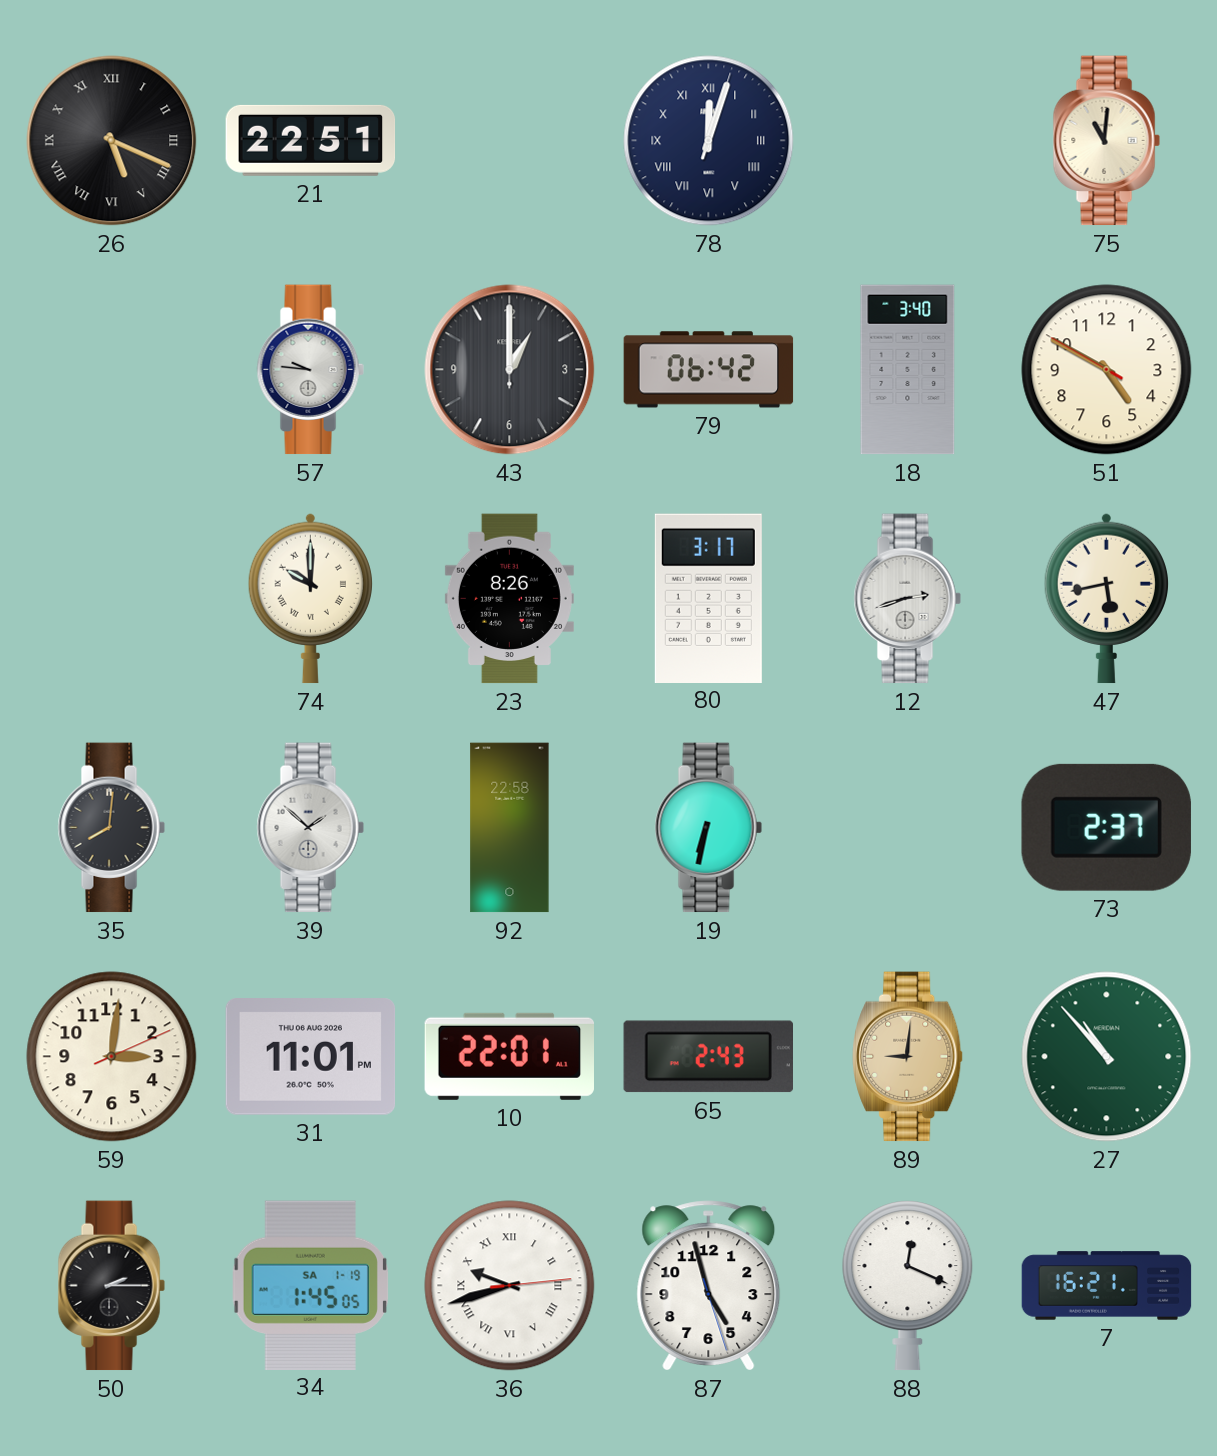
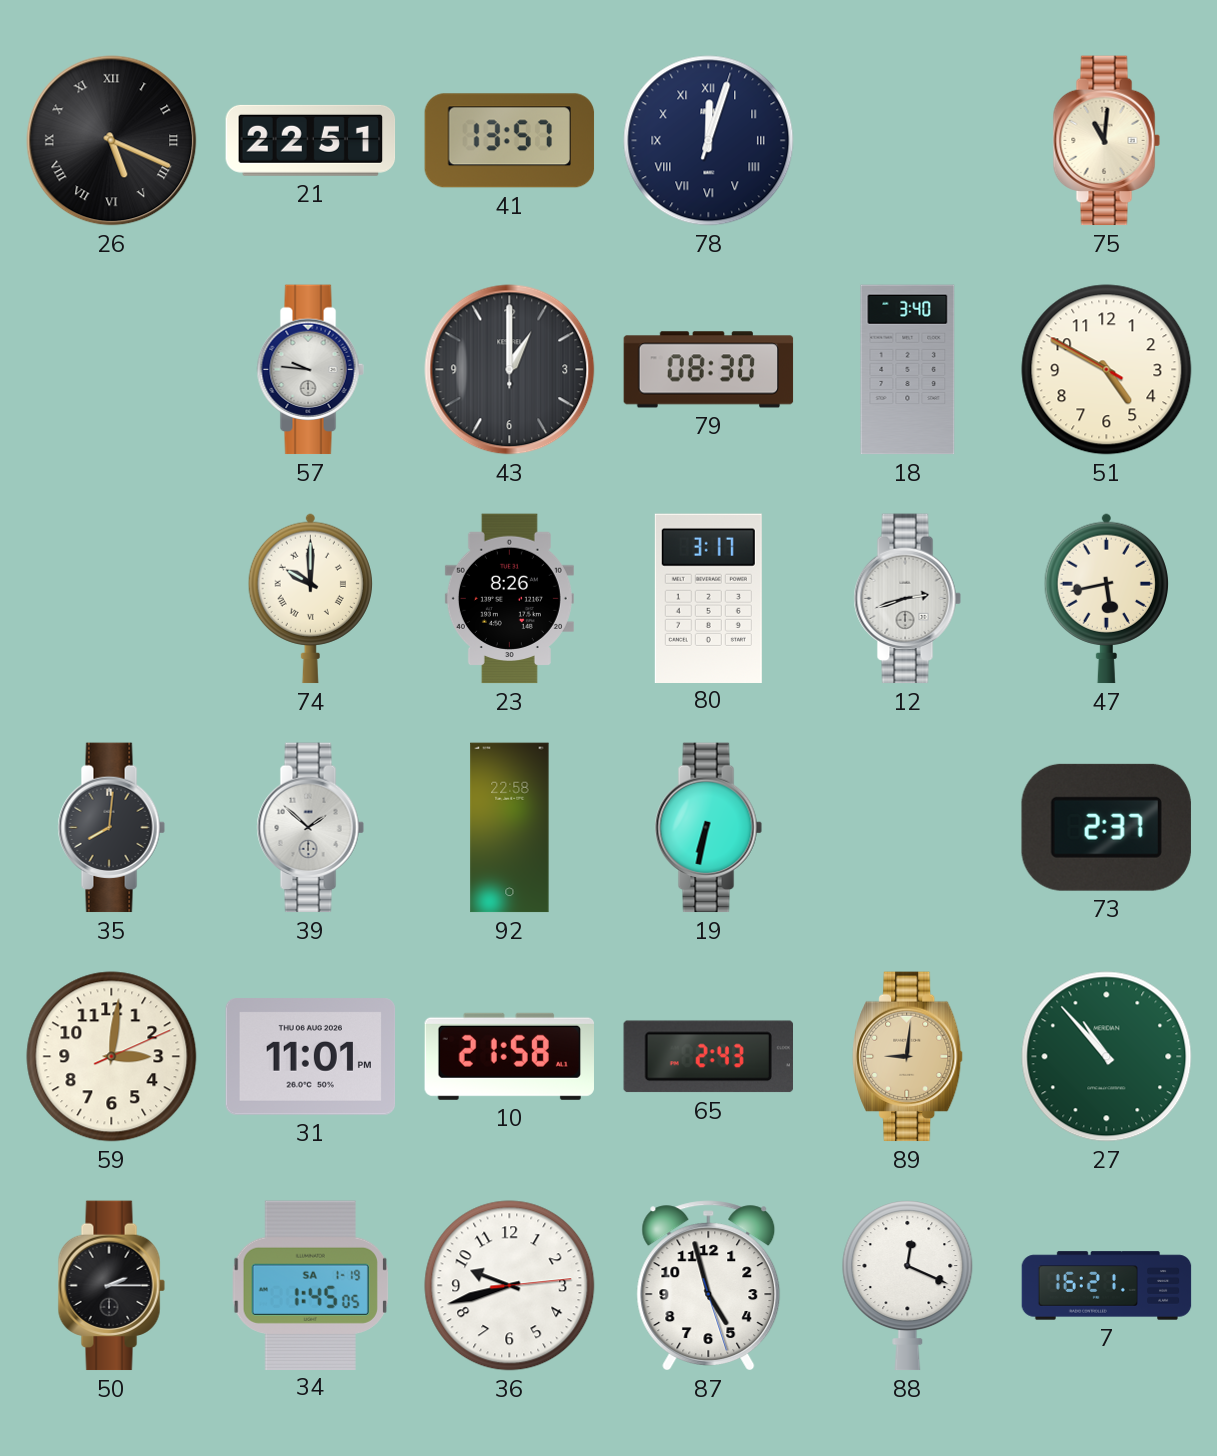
41: none -> 13:57 (510, 141)
79: 06:42 -> 08:30 (709, 370)
10: 22:01 -> 21:58 (509, 1056)
36 numerals: Roman -> Arabic (510, 1286)
